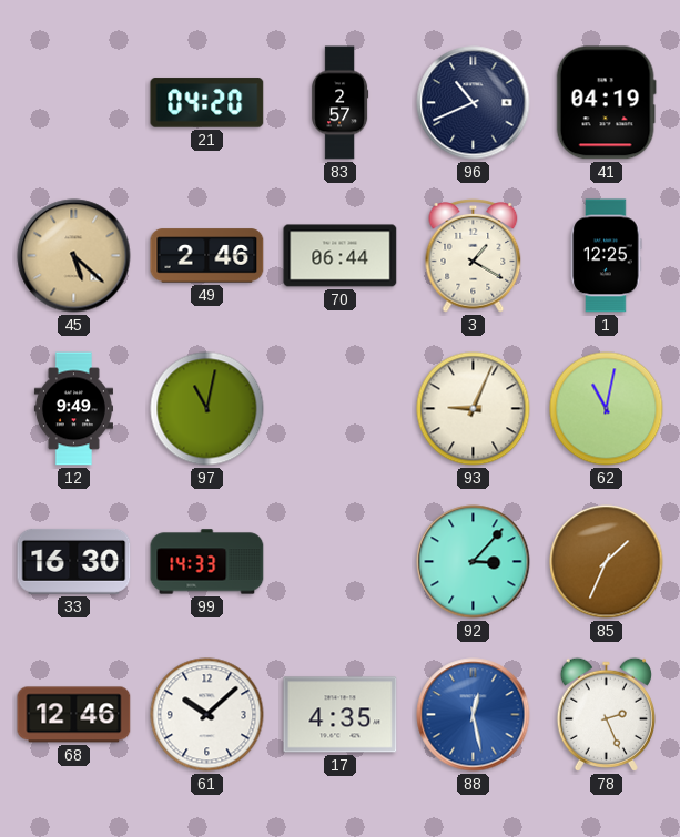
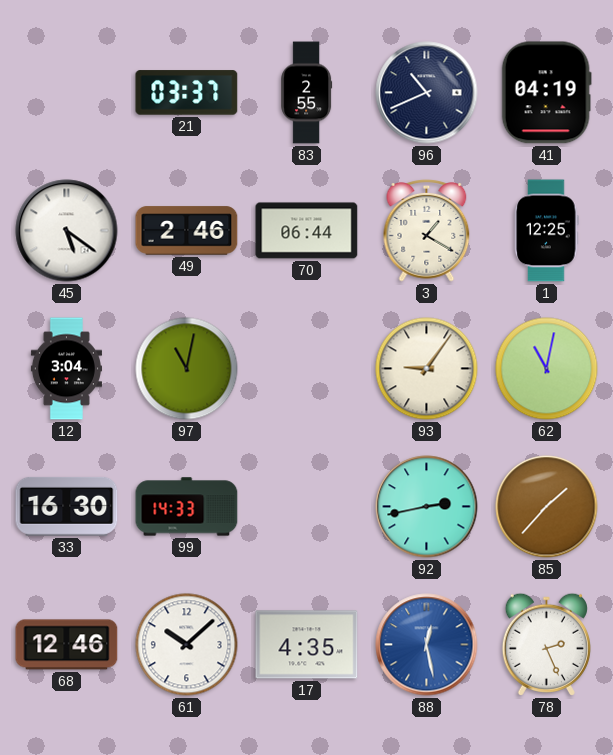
21: 04:20 -> 03:37 (187, 93)
83: 2:57 -> 2:55 (307, 93)
45: 5:22 -> 5:21 (67, 231)
45 dial: champagne -> white (67, 231)
12: 9:49 -> 3:04 (66, 369)
93: 9:04 -> 9:06 (427, 369)
92: 3:07 -> 2:43 (427, 507)
85: 1:34 -> 1:37 (547, 507)
